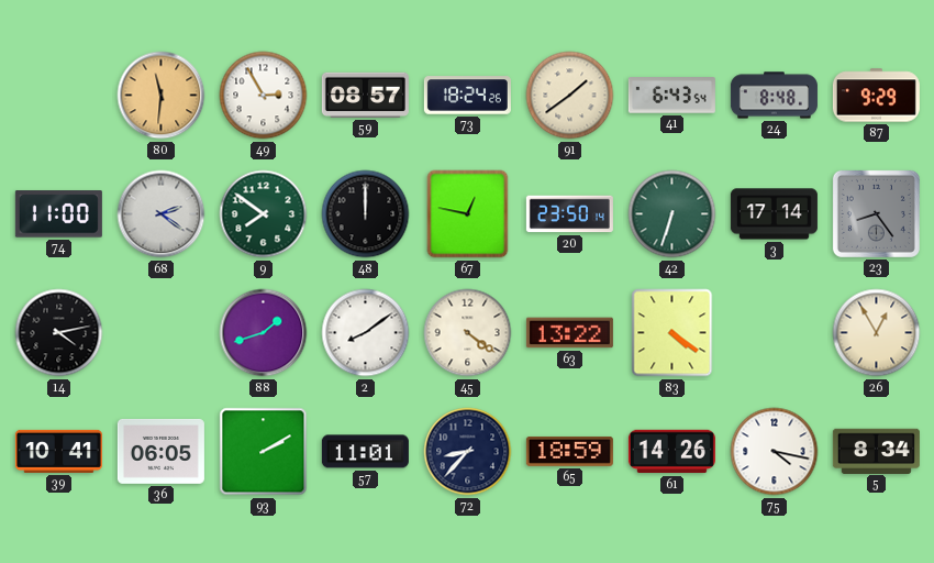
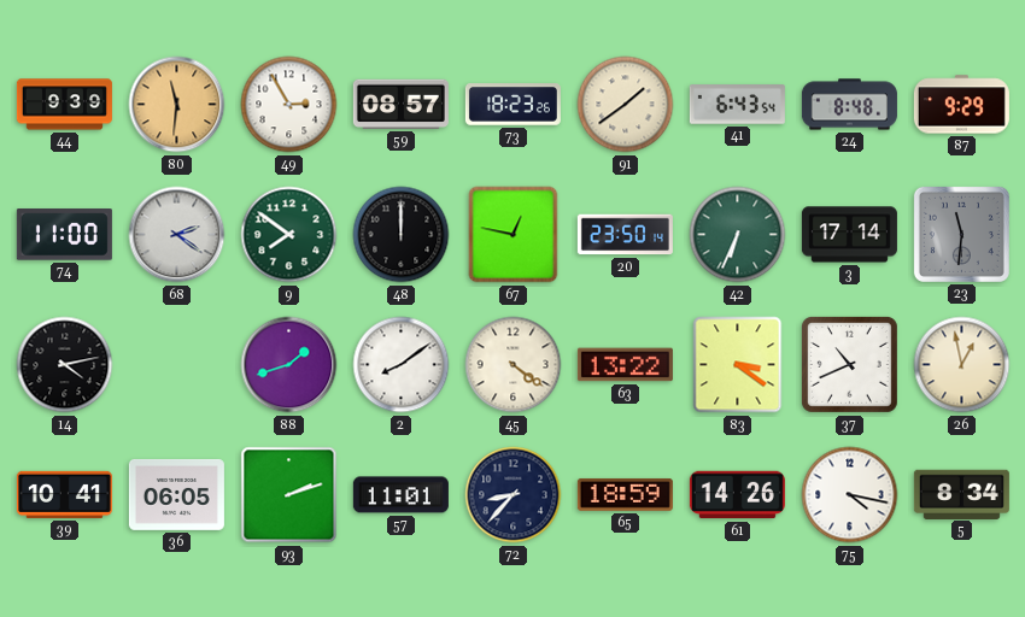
44: none -> 9:39 (64, 105)
73: 18:24 -> 18:23 (512, 105)
42: 6:33 -> 6:34 (738, 235)
23: 8:24 -> 11:31 (961, 234)
83: 4:21 -> 3:21 (738, 365)
37: none -> 10:41 (849, 364)
26: 12:55 -> 12:58 (962, 365)
93: 2:10 -> 2:12 (289, 495)
